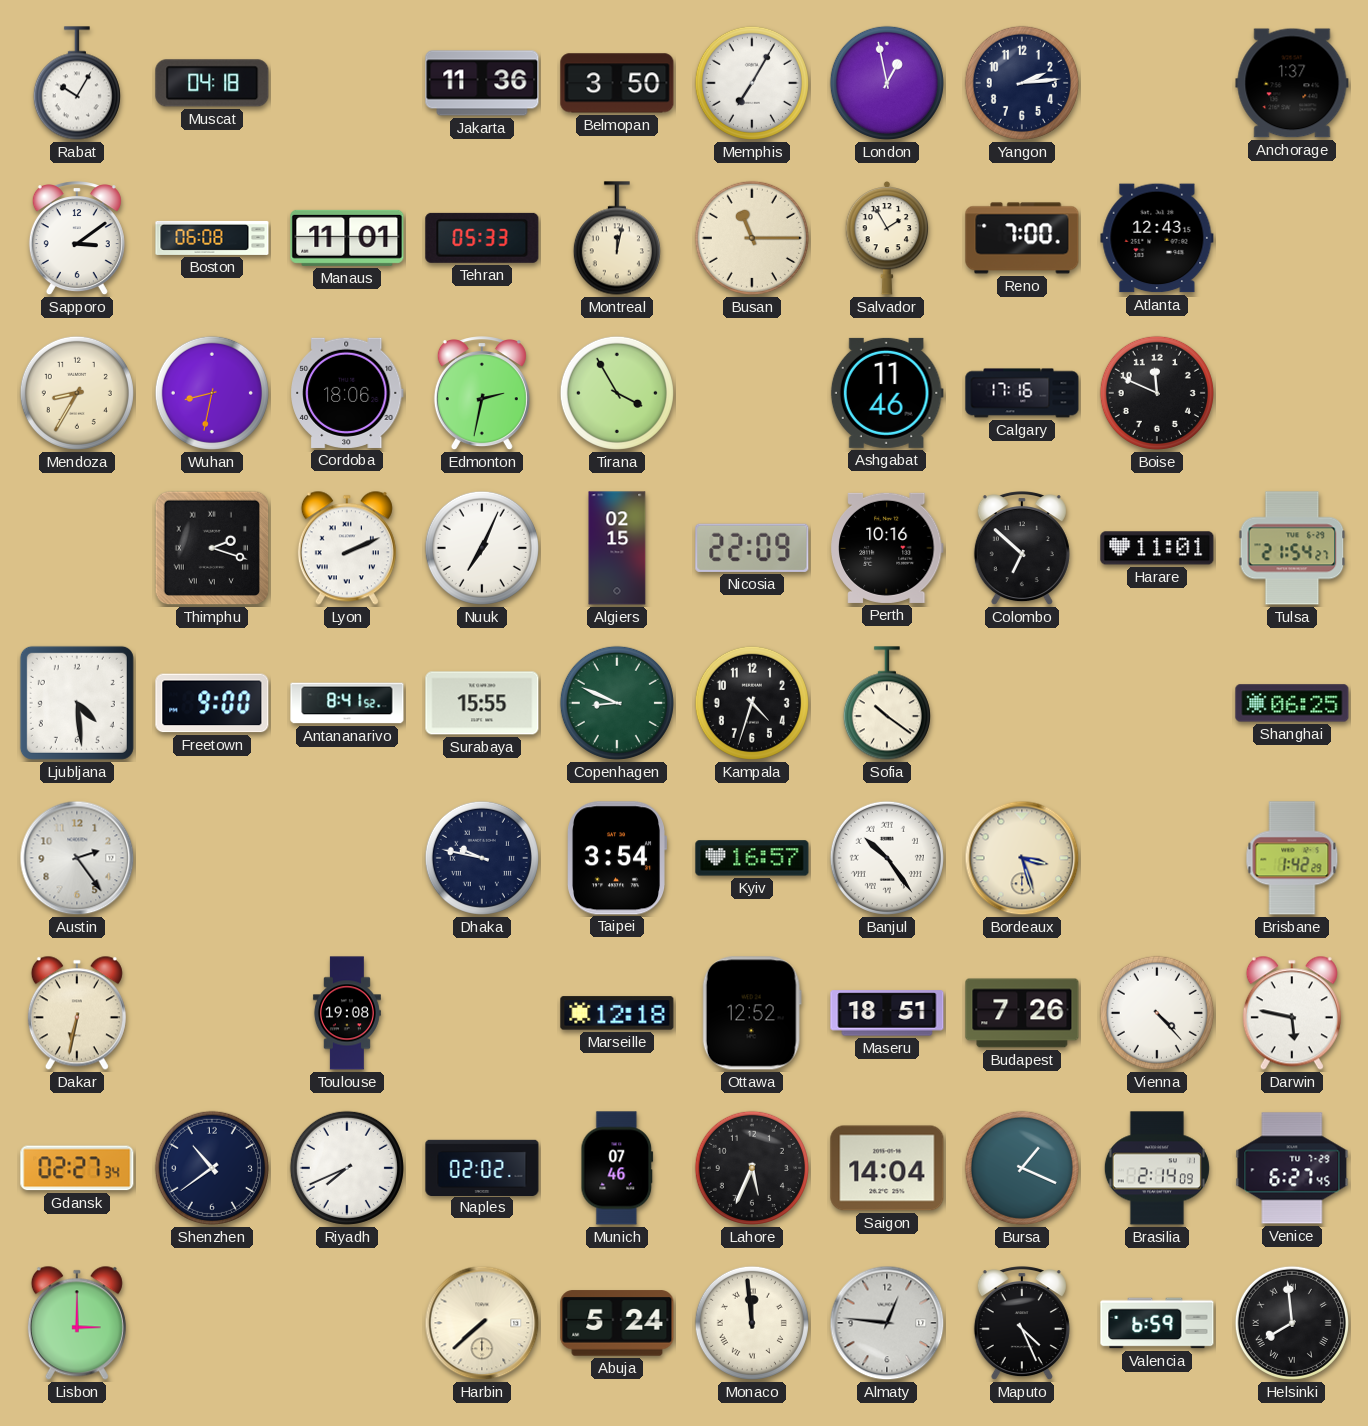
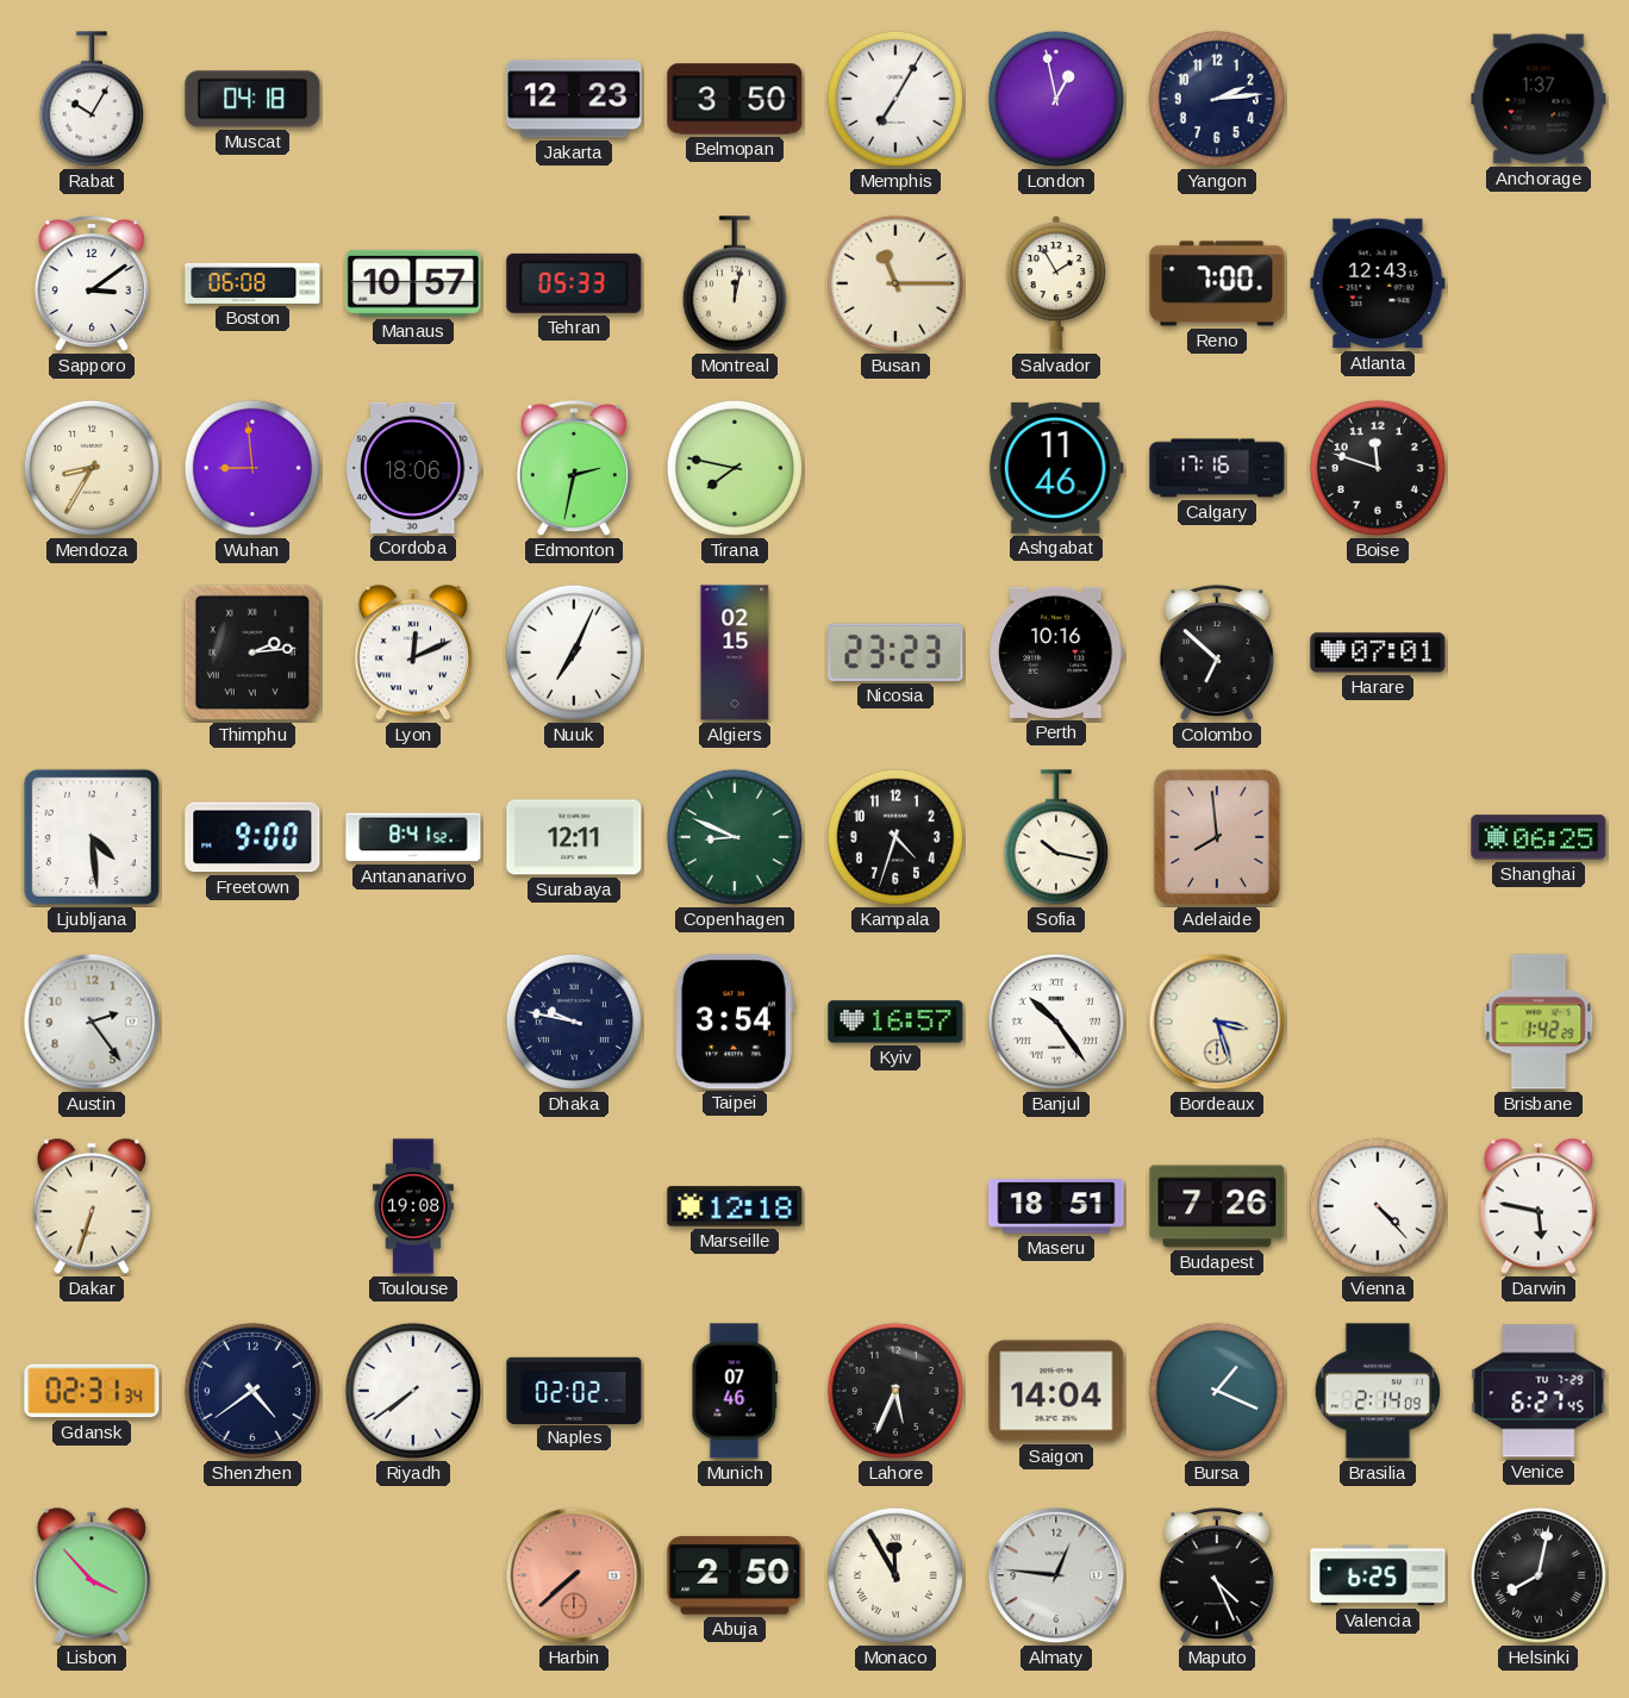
Jakarta: 11:36 -> 12:23 (574, 99)
Manaus: 11:01 -> 10:57 (413, 283)
Wuhan: 8:32 -> 8:59 (252, 468)
Tirana: 3:55 -> 7:47 (735, 468)
Boise: 11:49 -> 11:48 (1378, 468)
Thimphu: 2:18 -> 2:14 (252, 653)
Lyon: 2:11 -> 12:11 (413, 653)
Nicosia: 22:09 -> 23:23 (895, 653)
Harare: 11:01 -> 07:01 (1378, 653)
Tulsa: 21:54 -> none (1292, 548)
Surabaya: 15:55 -> 12:11 (574, 837)
Sofia: 10:21 -> 10:17 (1056, 837)
Adelaide: none -> 7:59 (1217, 837)
Dakar: 6:32 -> 6:33 (92, 1206)
Ottawa: 12:52 -> none (752, 1013)
Gdansk: 02:27 -> 02:31 (92, 1391)
Shenzhen: 10:39 -> 4:39 (252, 1391)
Riyadh: 7:41 -> 7:39 (413, 1391)
Lisbon: 3:00 -> 3:53 (92, 1575)
Harbin dial: cream -> salmon (574, 1575)
Abuja: 5:24 -> 2:50 (735, 1575)
Monaco: 11:59 -> 11:55 (895, 1575)
Valencia: 6:59 -> 6:25 (1378, 1575)
Helsinki: 7:59 -> 8:02 (1539, 1575)
